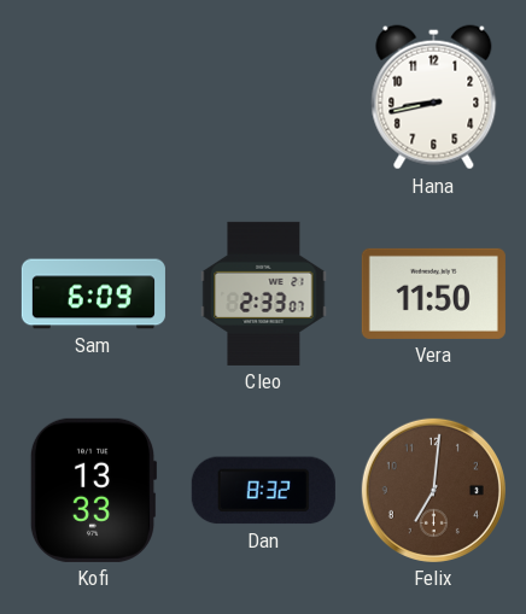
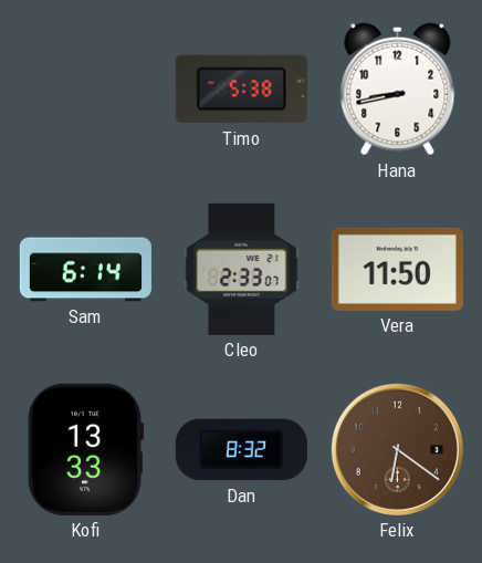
Timo: none -> 5:38 (241, 90)
Sam: 6:09 -> 6:14 (85, 270)
Felix: 7:01 -> 6:21 (397, 449)
